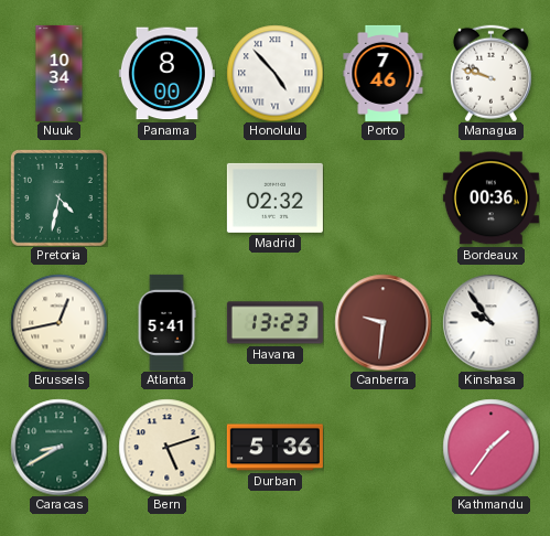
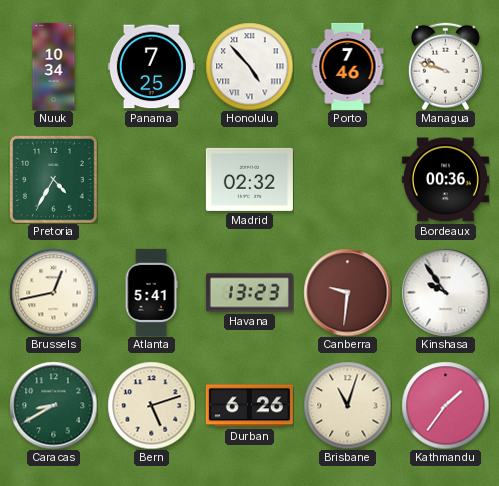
Panama: 8:00 -> 7:25 (151, 67)
Pretoria: 4:32 -> 4:35 (54, 180)
Durban: 5:36 -> 6:26 (249, 406)
Brisbane: none -> 11:03 (347, 405)
